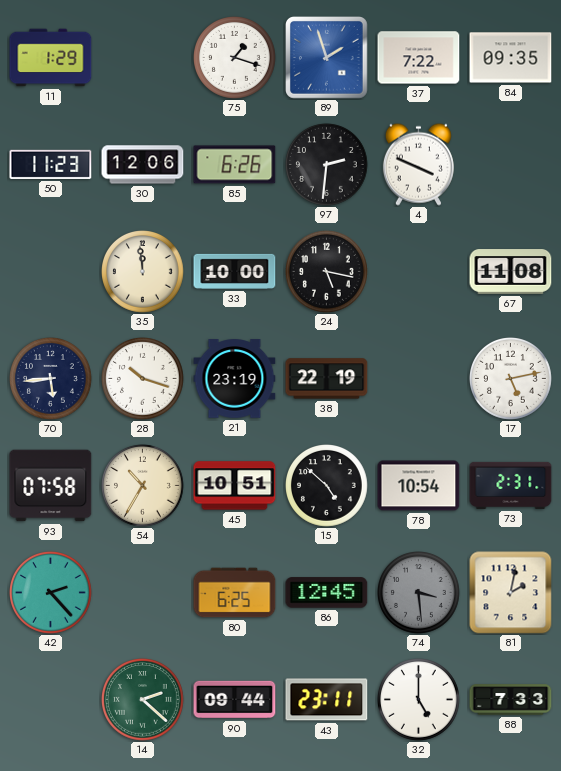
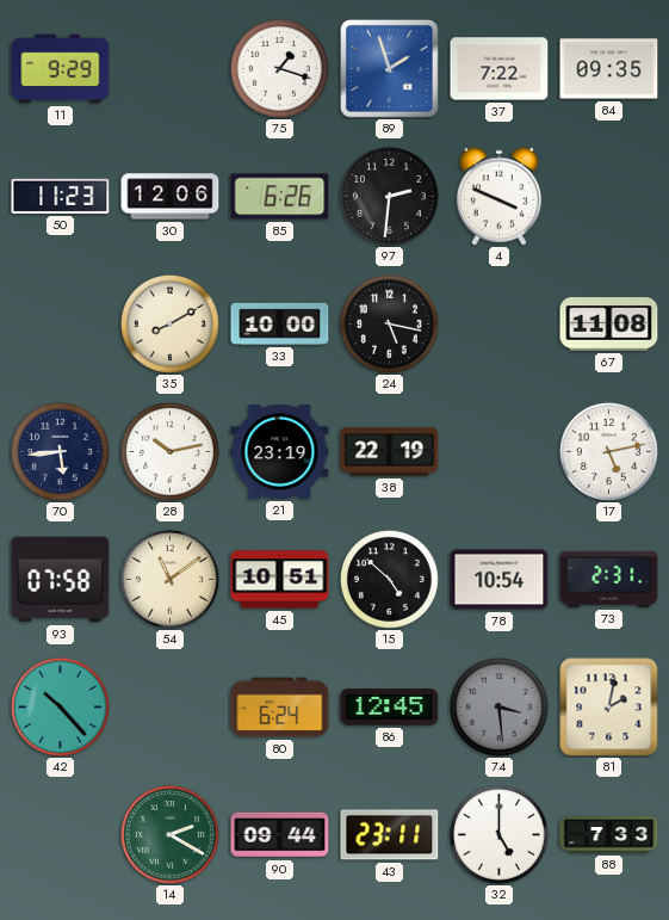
11: 1:29 -> 9:29 (61, 69)
35: 11:59 -> 8:10 (171, 325)
28: 10:18 -> 10:13 (171, 452)
54: 10:35 -> 11:09 (171, 580)
42: 2:23 -> 10:23 (61, 708)
80: 6:25 -> 6:24 (280, 708)
14: 2:22 -> 2:20 (171, 835)
